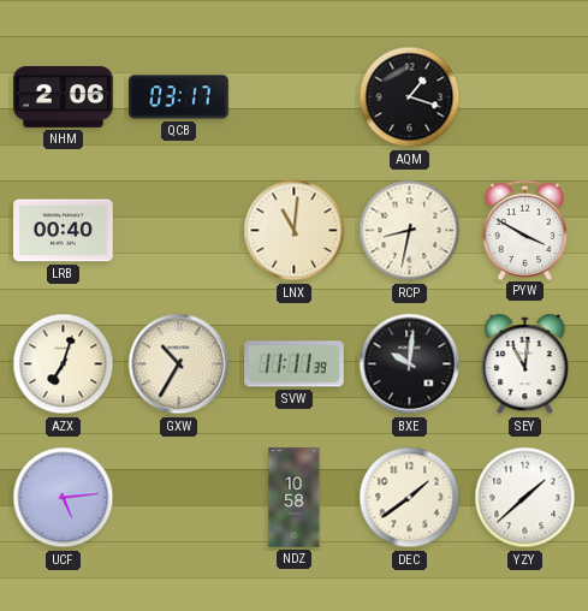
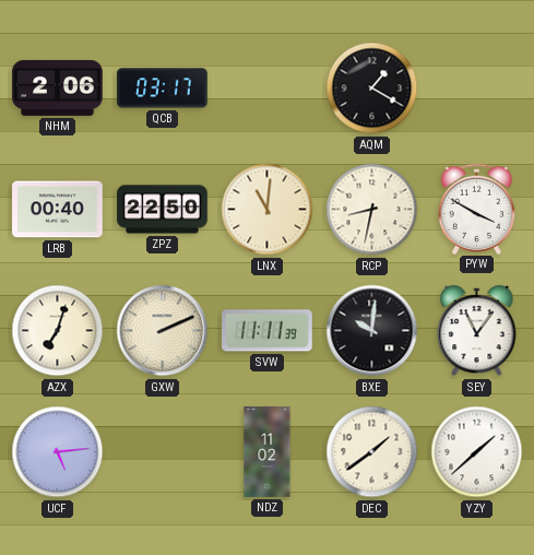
AQM: 1:18 -> 1:20 (372, 88)
ZPZ: none -> 22:50 (163, 210)
GXW: 10:35 -> 2:11 (163, 331)
SEY: 11:01 -> 11:06 (477, 332)
NDZ: 10:58 -> 11:02 (268, 452)
